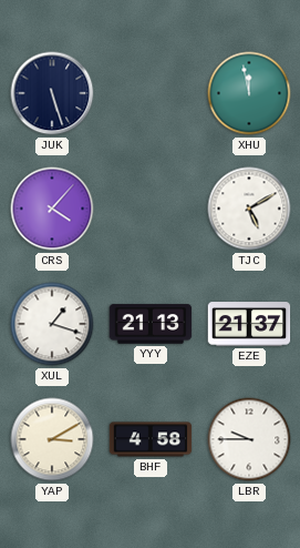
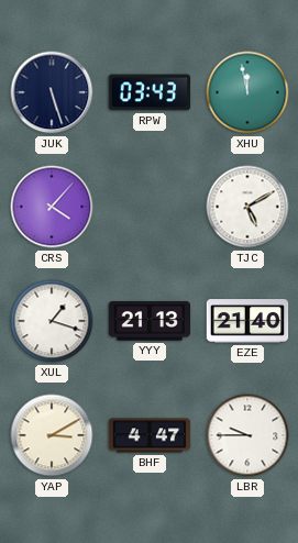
RPW: none -> 03:43 (150, 92)
EZE: 21:37 -> 21:40 (247, 321)
BHF: 4:58 -> 4:47 (150, 435)
